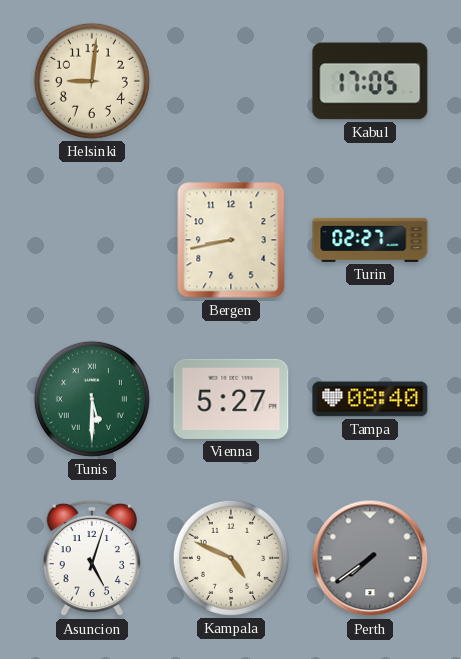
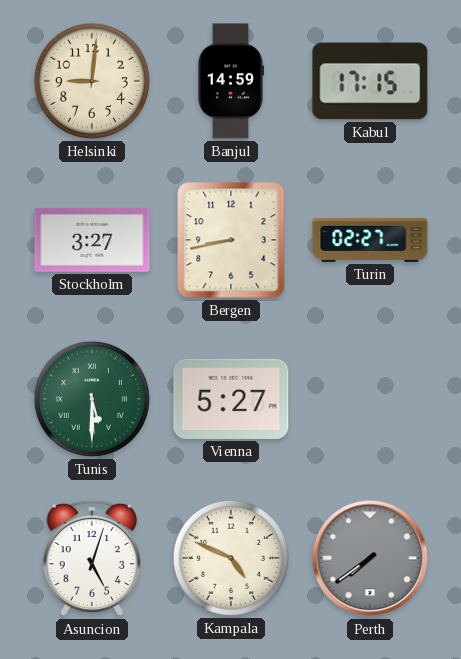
Banjul: none -> 14:59 (230, 81)
Kabul: 17:05 -> 17:15 (370, 81)
Stockholm: none -> 3:27 (92, 240)
Tampa: 08:40 -> none (370, 399)
